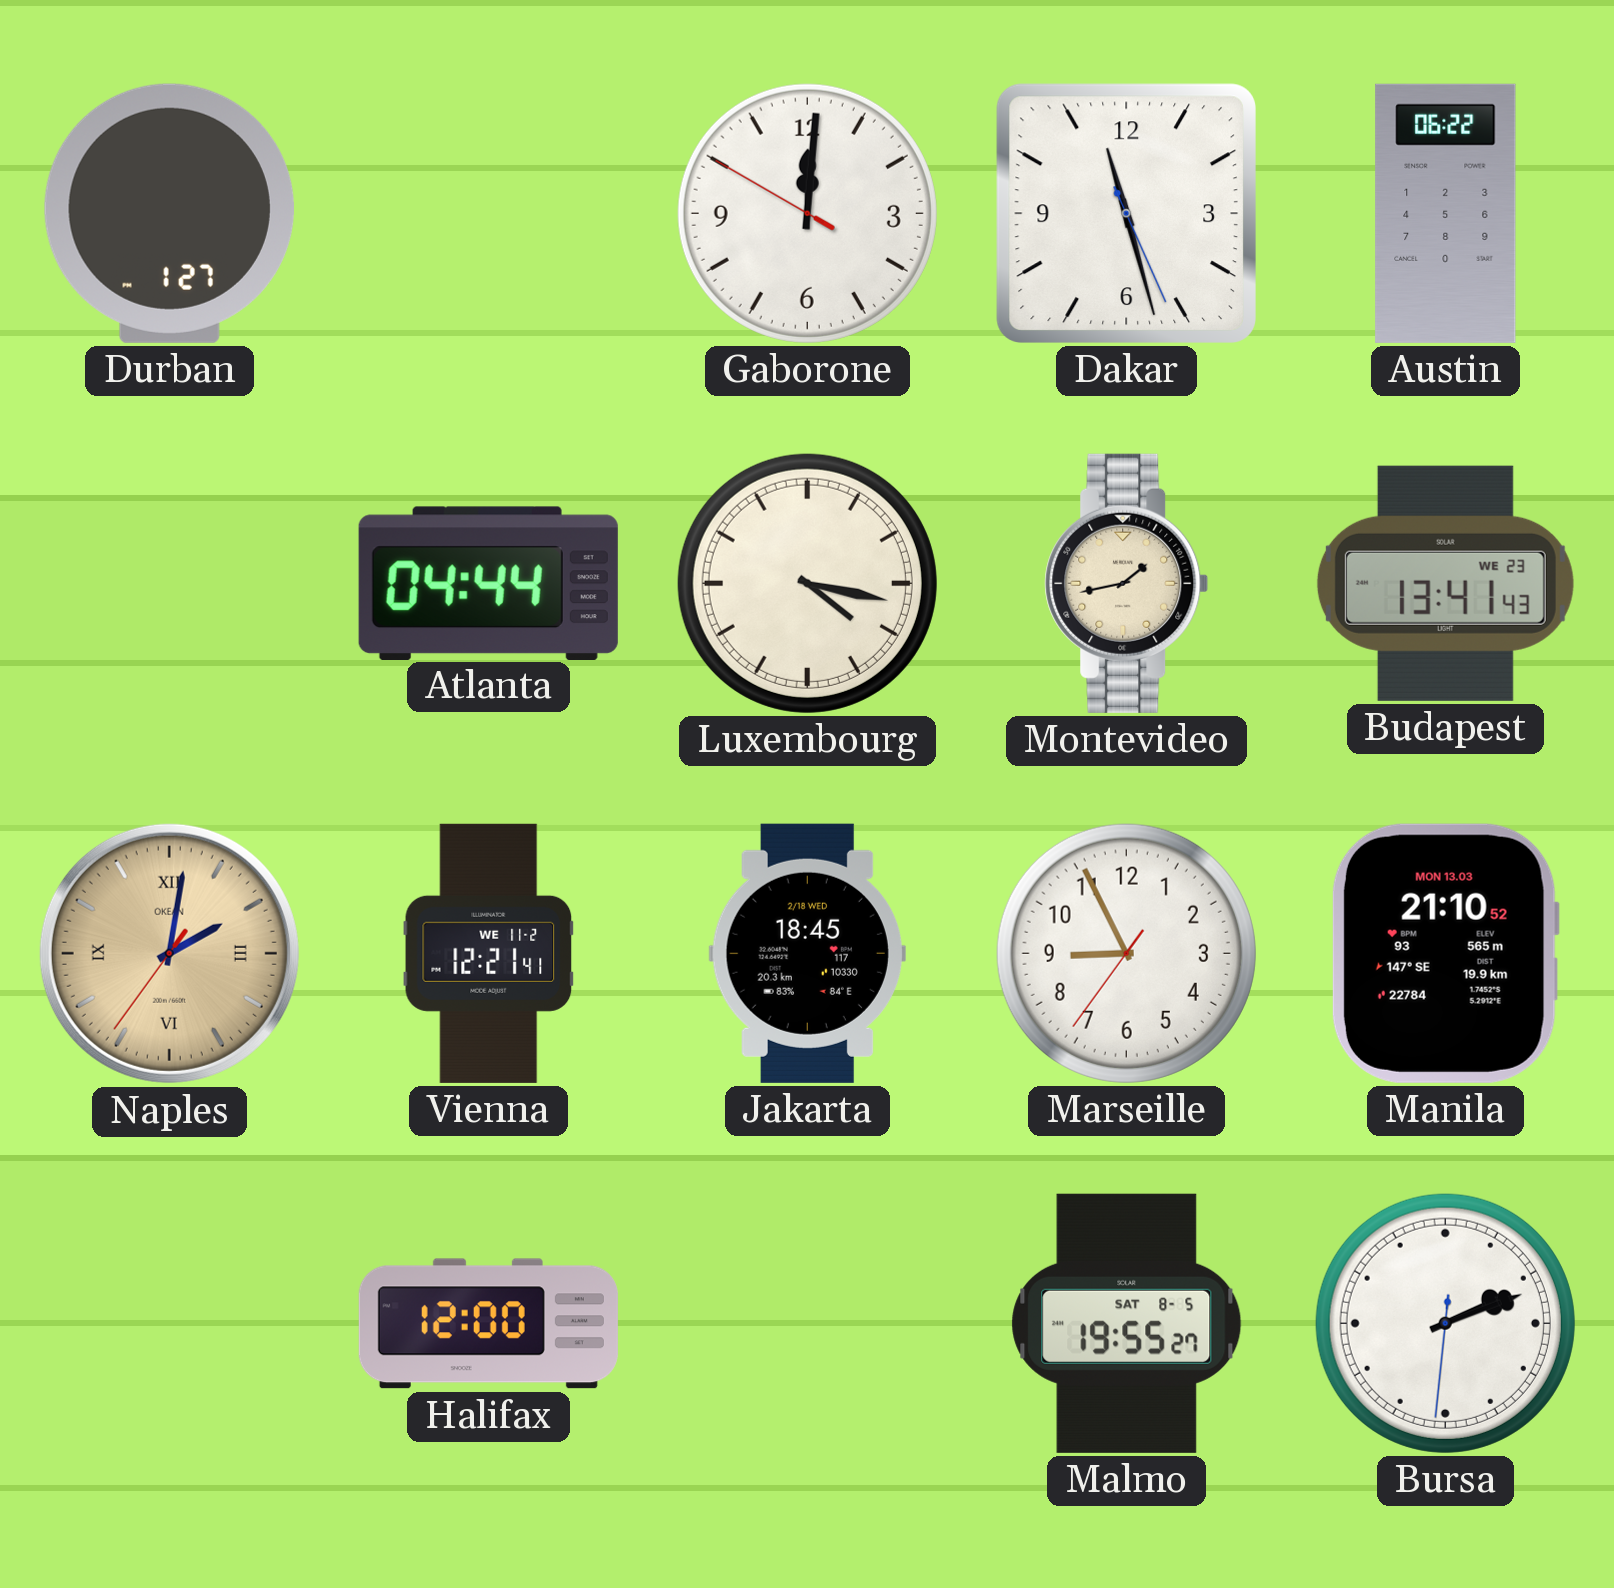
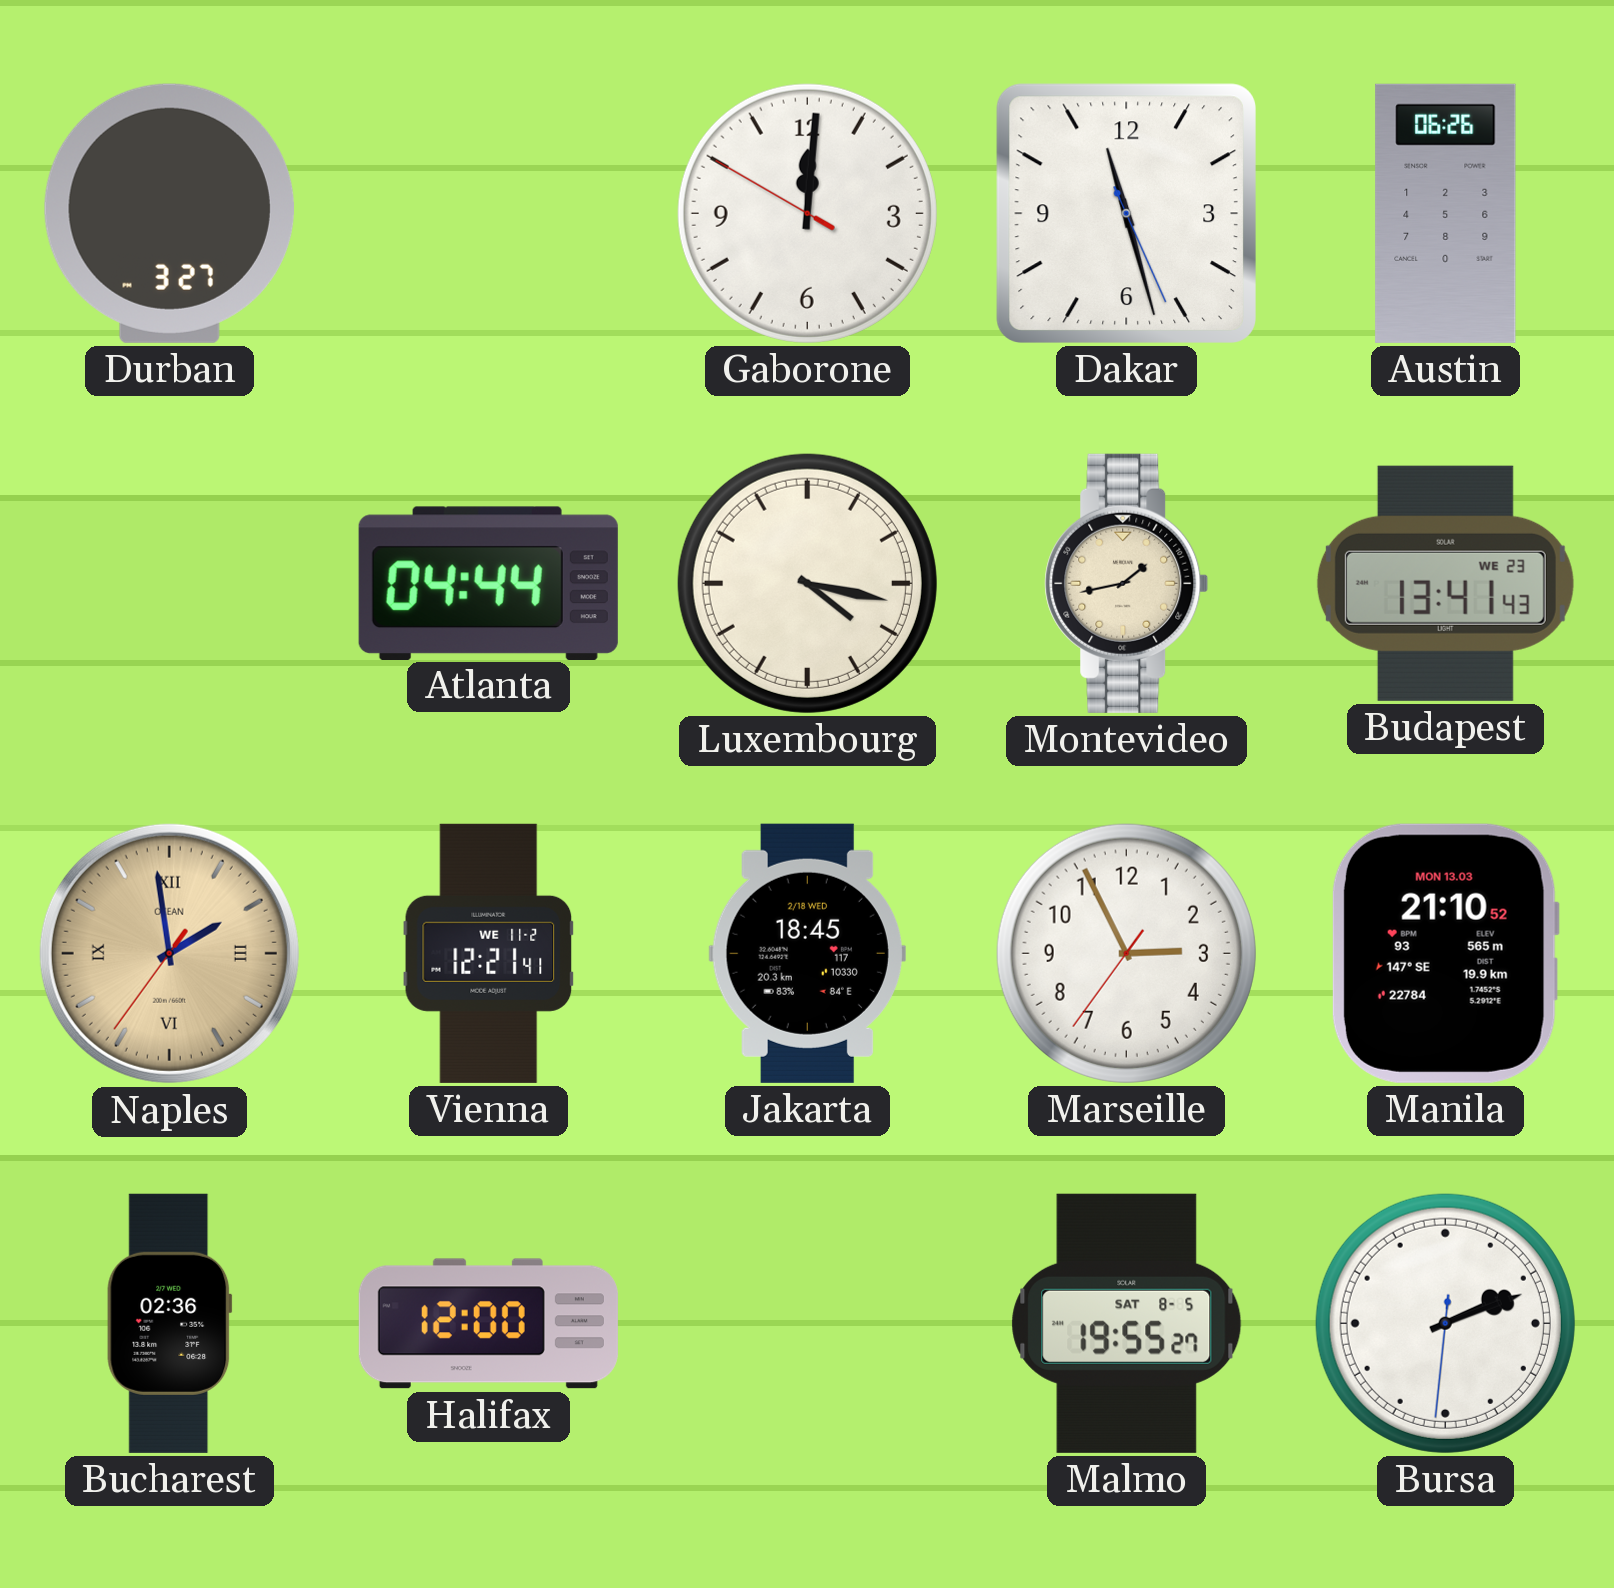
Durban: 1:27 -> 3:27 (169, 213)
Austin: 06:22 -> 06:26 (1446, 213)
Naples: 2:01 -> 1:58 (169, 953)
Marseille: 8:55 -> 2:55 (1126, 953)
Bucharest: none -> 02:36 (170, 1323)
